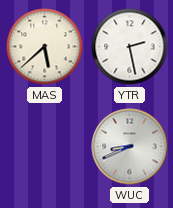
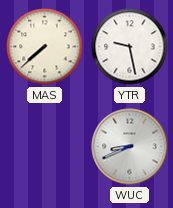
MAS: 5:38 -> 7:38 (45, 47)
YTR: 2:28 -> 9:28 (130, 47)
